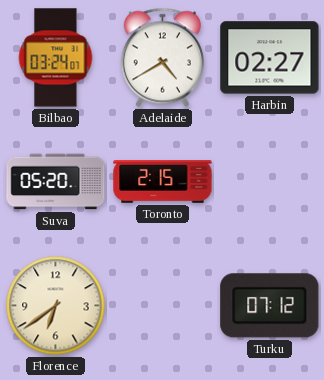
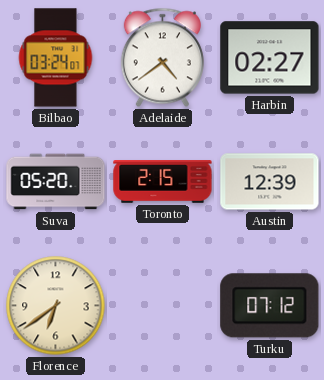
Adelaide: 4:40 -> 4:39 (162, 58)
Austin: none -> 12:39 (270, 182)
